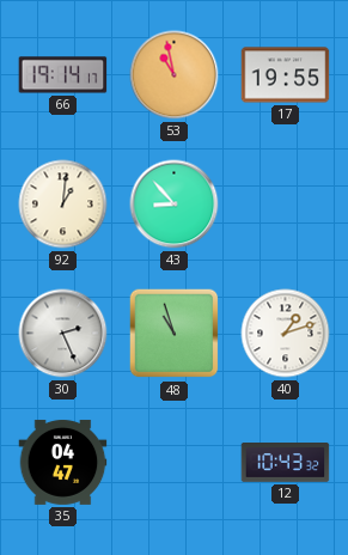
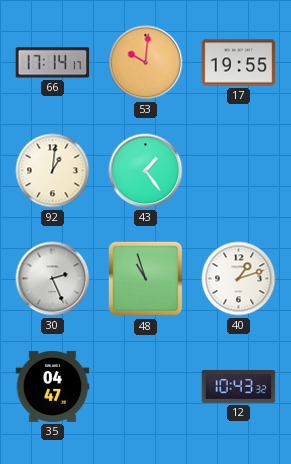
66: 19:14 -> 17:14 (53, 63)
53: 10:58 -> 10:01 (146, 63)
43: 8:53 -> 1:24 (146, 171)
